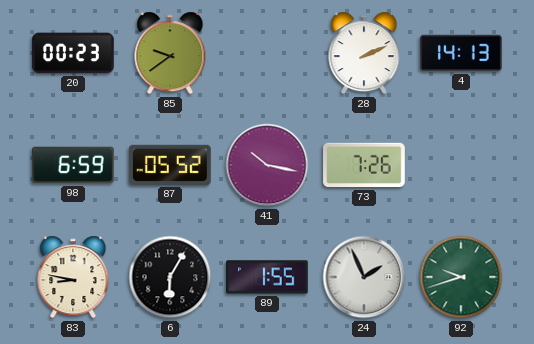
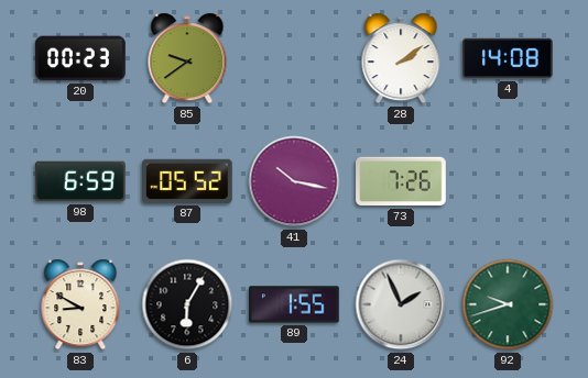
28: 2:11 -> 2:09 (401, 58)
4: 14:13 -> 14:08 (508, 58)
83: 8:47 -> 8:50 (80, 304)
